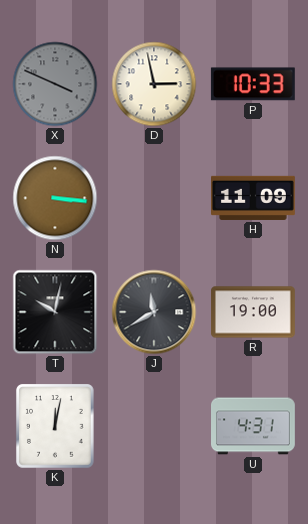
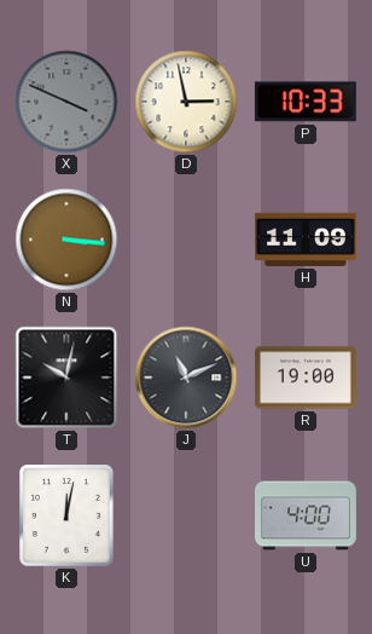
J: 11:40 -> 11:11 (186, 377)
U: 4:31 -> 4:00 (307, 515)
